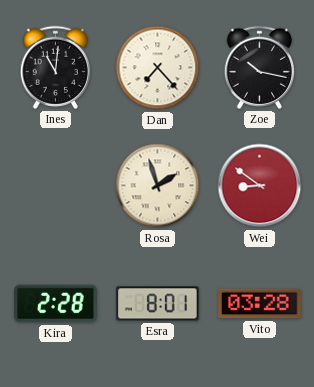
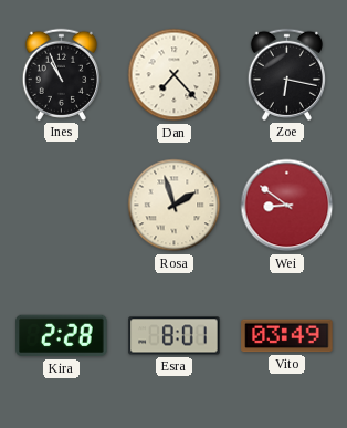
Ines: 11:01 -> 10:56 (61, 74)
Zoe: 10:17 -> 6:17 (286, 74)
Vito: 03:28 -> 03:49 (287, 336)
